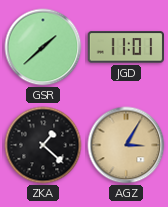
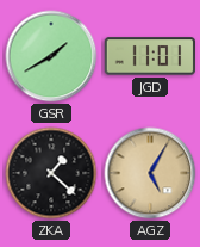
GSR: 1:38 -> 1:40 (51, 56)
AGZ: 3:05 -> 5:05 (150, 173)
